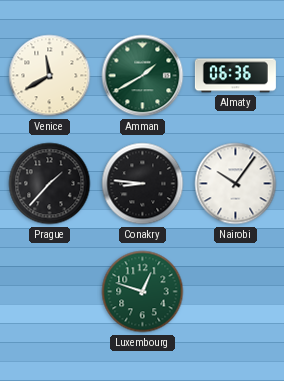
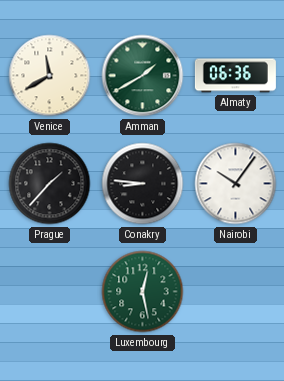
Luxembourg: 12:48 -> 12:28 (143, 292)
